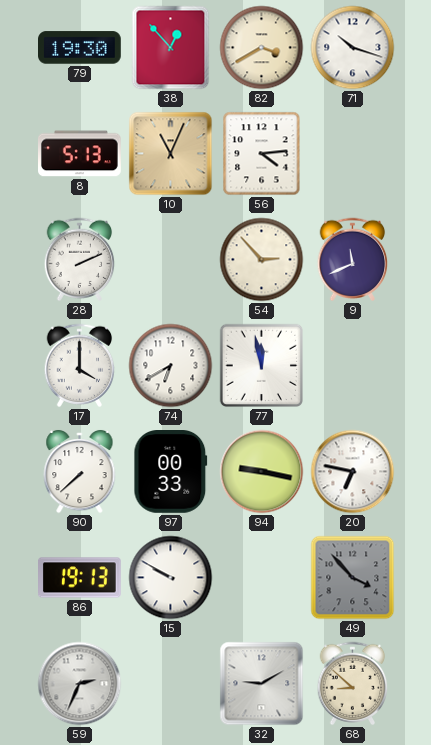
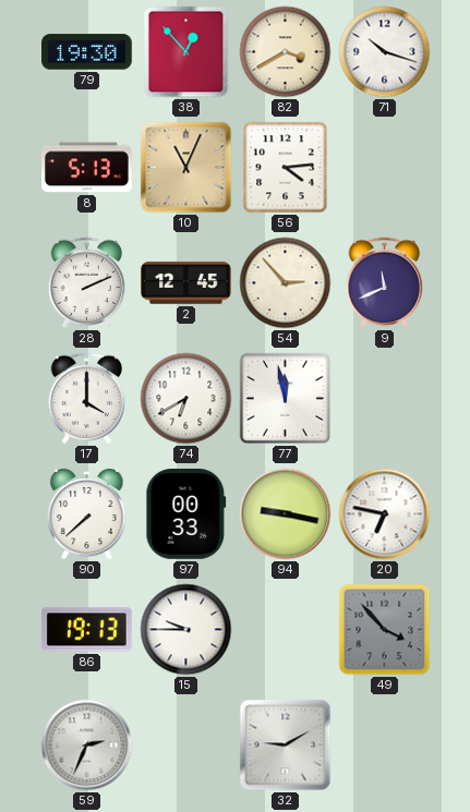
2: none -> 12:45 (186, 283)
15: 9:50 -> 9:45 (186, 630)
68: 8:52 -> none (353, 684)
